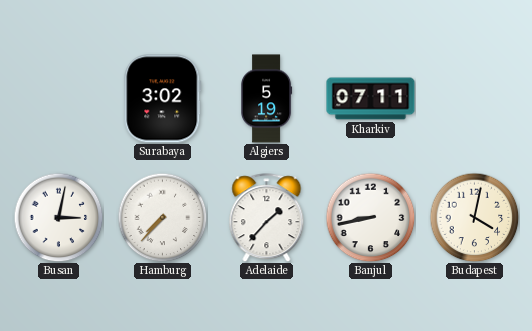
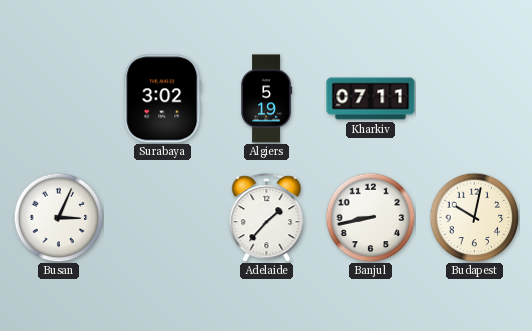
Busan: 3:02 -> 3:04 (58, 217)
Hamburg: 7:37 -> none (162, 217)
Budapest: 4:02 -> 10:02 (474, 217)
